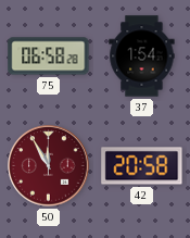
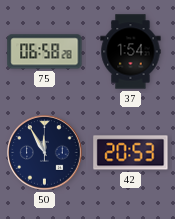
50 dial: burgundy -> navy (45, 153)
42: 20:58 -> 20:53 (131, 153)
